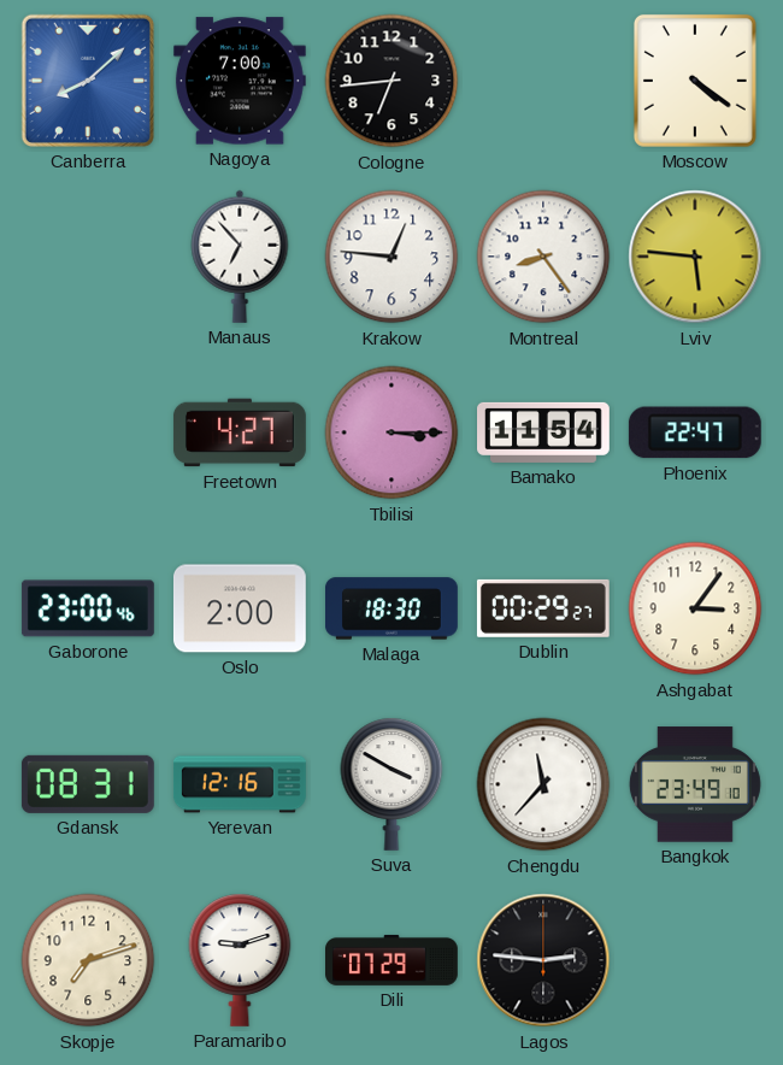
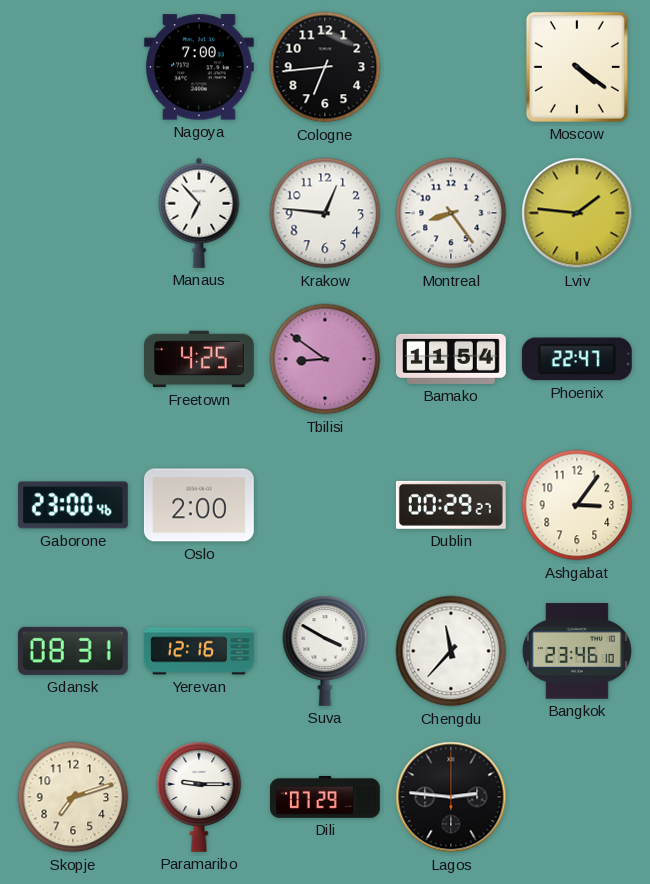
Canberra: 8:08 -> none (88, 81)
Lviv: 5:46 -> 1:46 (577, 213)
Freetown: 4:27 -> 4:25 (199, 359)
Tbilisi: 3:15 -> 8:51 (325, 359)
Malaga: 18:30 -> none (393, 608)
Bangkok: 23:49 -> 23:46 (577, 651)
Paramaribo: 9:12 -> 9:15 (199, 797)
